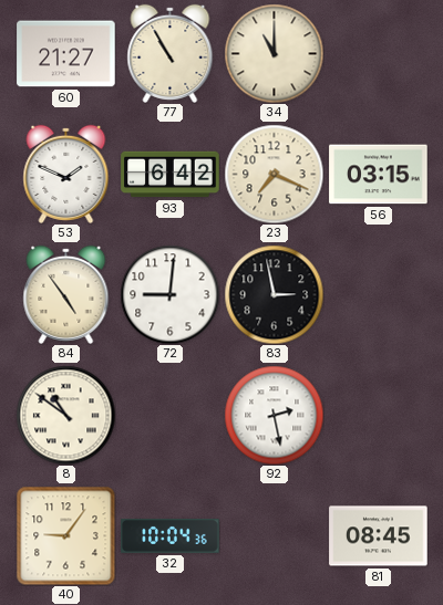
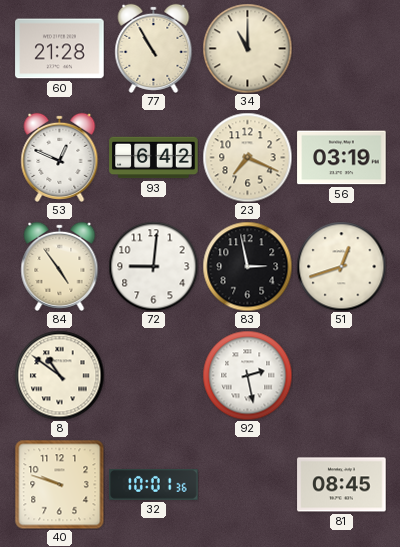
60: 21:27 -> 21:28 (60, 49)
53: 1:49 -> 12:49 (60, 157)
56: 03:15 -> 03:19 (342, 158)
51: none -> 12:42 (341, 266)
40: 9:06 -> 9:48 (59, 484)
32: 10:04 -> 10:01 (154, 485)
